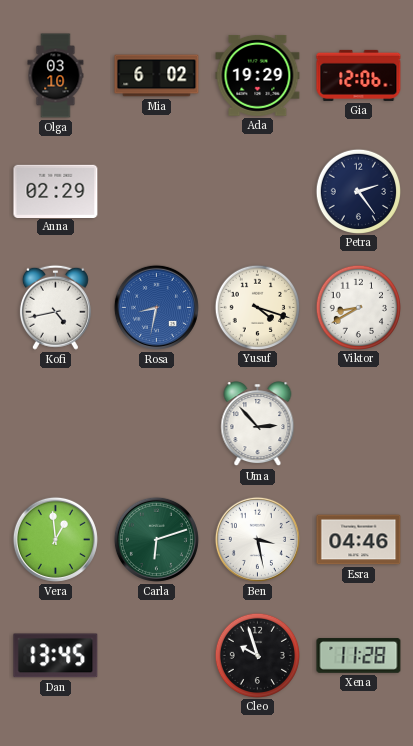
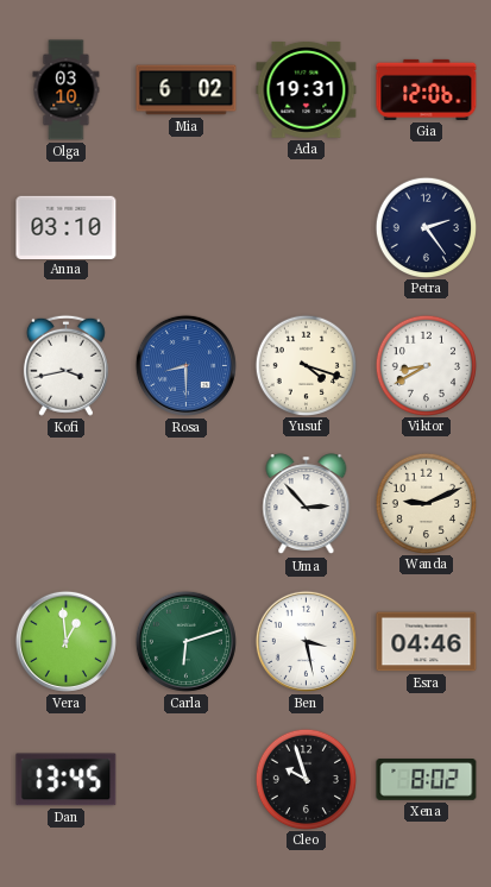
Ada: 19:29 -> 19:31 (307, 90)
Anna: 02:29 -> 03:10 (67, 227)
Kofi: 4:43 -> 3:43 (65, 365)
Rosa: 8:32 -> 8:30 (185, 365)
Wanda: none -> 9:11 (426, 503)
Xena: 11:28 -> 8:02 (427, 780)
